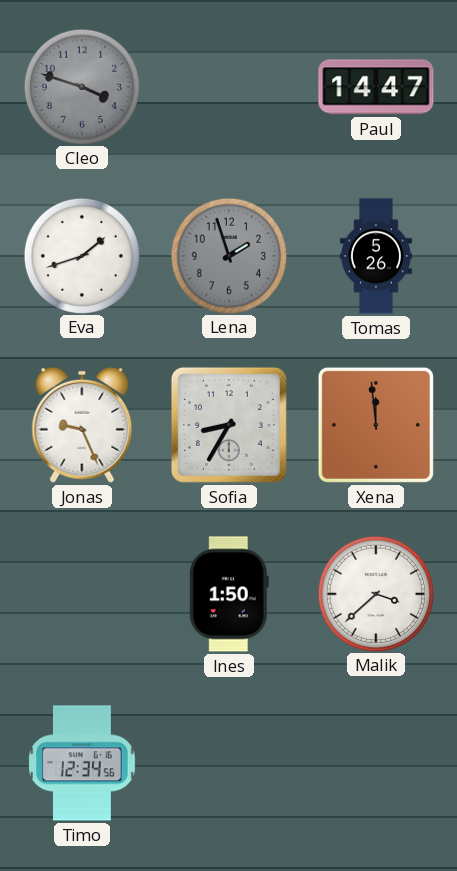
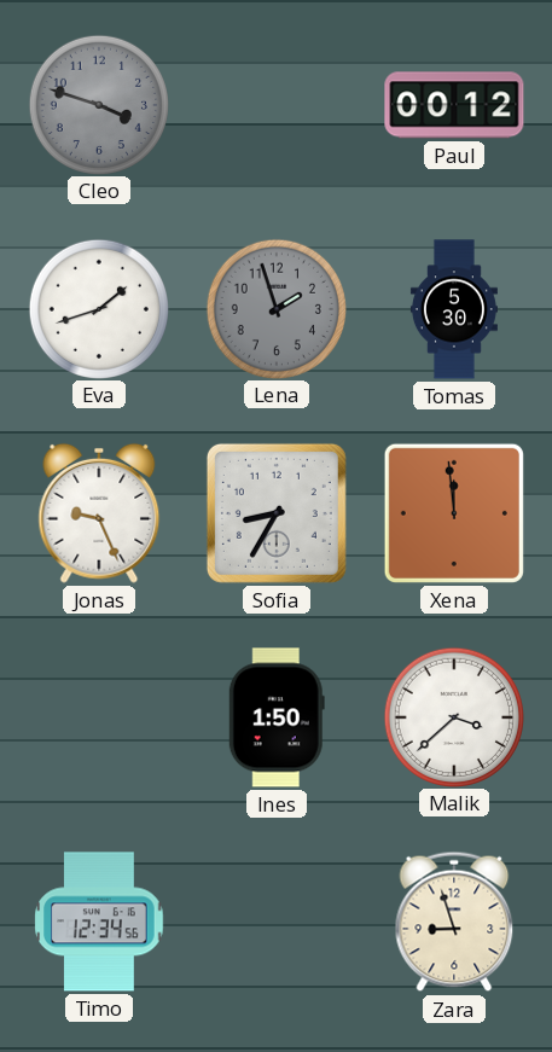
Paul: 14:47 -> 00:12 (454, 105)
Tomas: 5:26 -> 5:30 (454, 309)
Zara: none -> 8:57 (454, 922)
